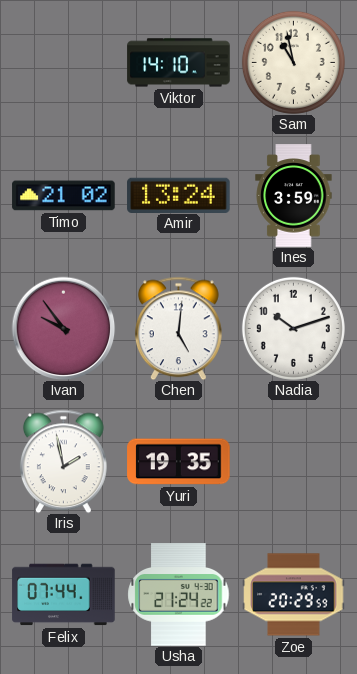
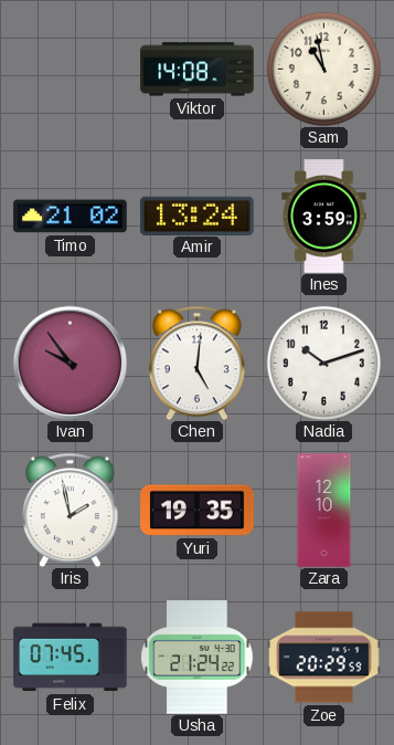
Viktor: 14:10 -> 14:08 (198, 70)
Zara: none -> 12:10 (324, 511)
Felix: 07:44 -> 07:45 (71, 658)
